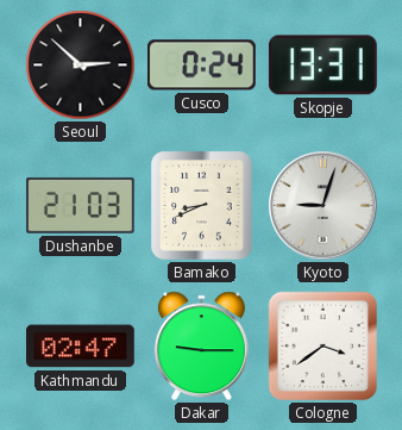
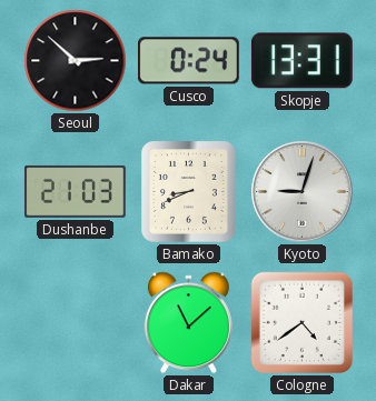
Kathmandu: 02:47 -> none (80, 347)
Dakar: 9:15 -> 11:08 (188, 323)
Cologne: 3:39 -> 4:39 (301, 322)
